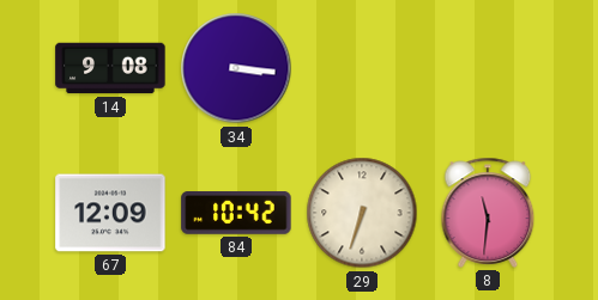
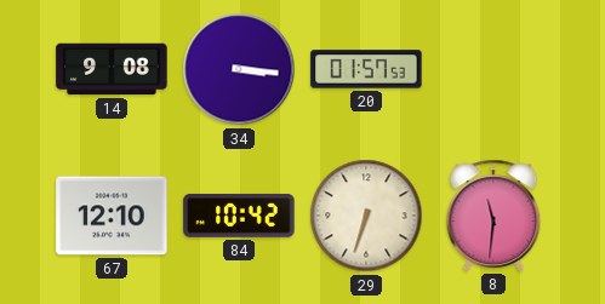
20: none -> 01:57 (366, 69)
67: 12:09 -> 12:10 (112, 216)
